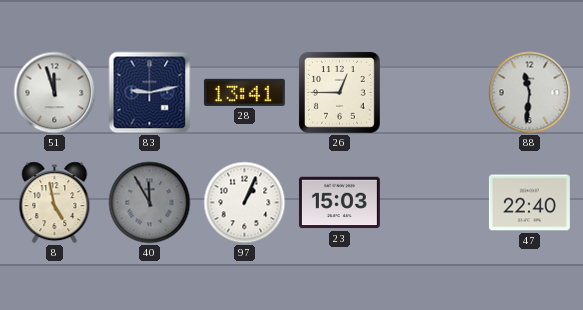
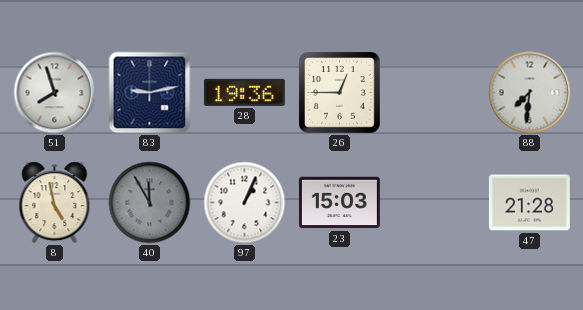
51: 11:57 -> 7:57 (55, 93)
28: 13:41 -> 19:36 (244, 92)
88: 11:31 -> 7:31 (530, 93)
47: 22:40 -> 21:28 (529, 203)
